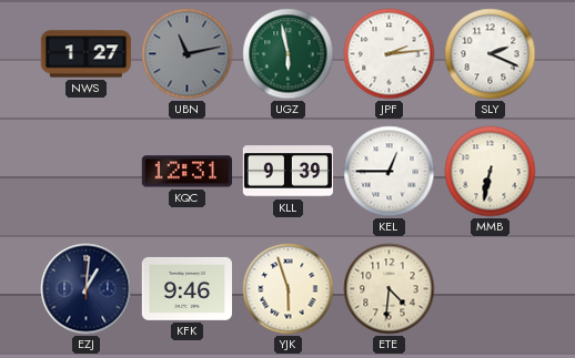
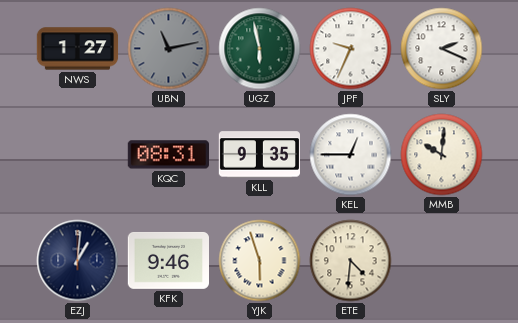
JPF: 2:14 -> 9:34 (351, 49)
KQC: 12:31 -> 08:31 (168, 155)
KLL: 9:39 -> 9:35 (260, 155)
MMB: 6:32 -> 10:01 (442, 155)
